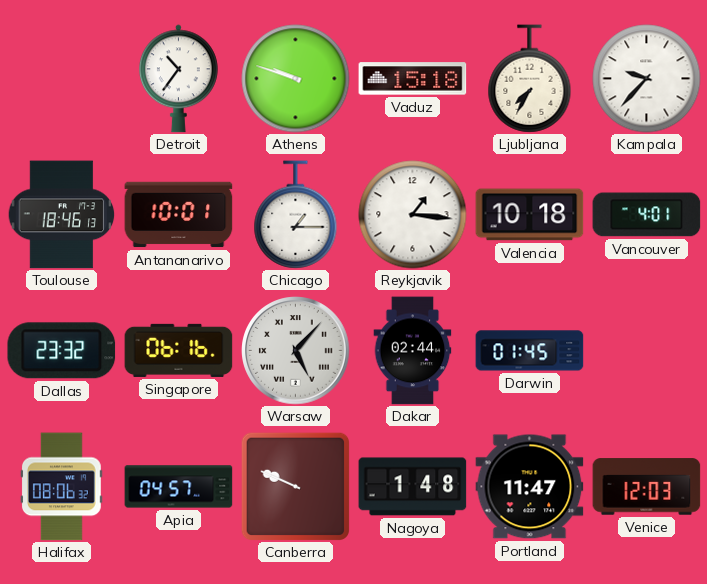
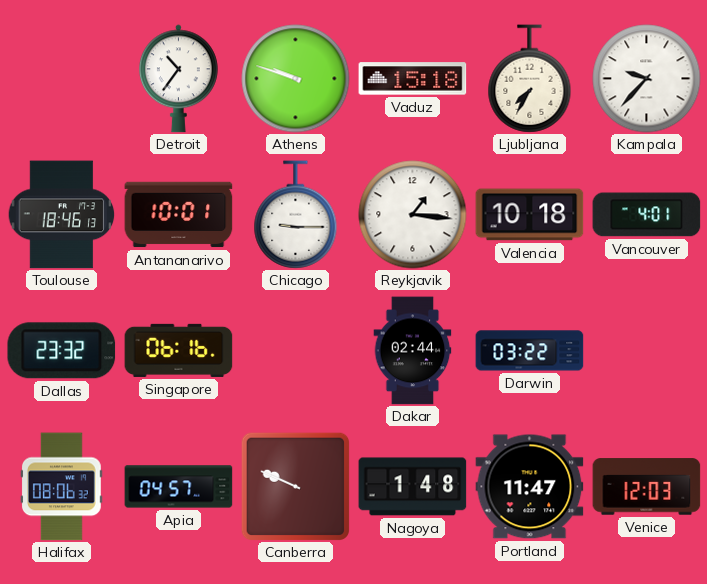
Chicago: 1:15 -> 9:15 (296, 215)
Warsaw: 5:07 -> none (296, 351)
Darwin: 01:45 -> 03:22 (530, 351)
